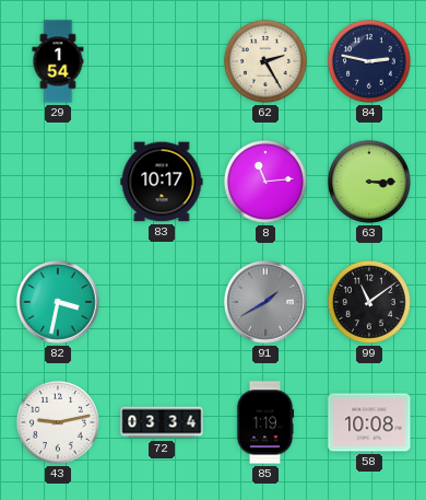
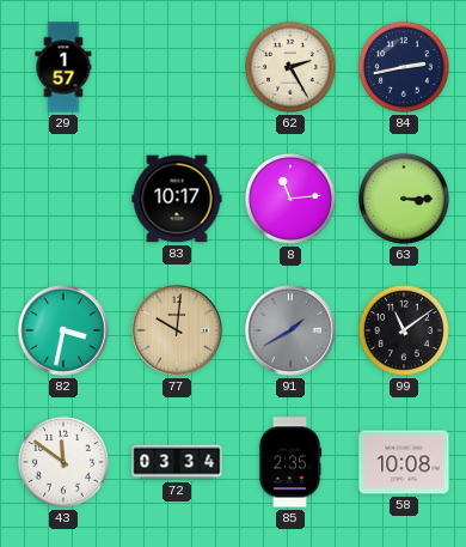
29: 1:54 -> 1:57 (63, 67)
84: 2:47 -> 2:43 (404, 67)
77: none -> 10:01 (177, 330)
43: 9:13 -> 11:51 (63, 462)
85: 1:19 -> 2:35 (290, 462)
